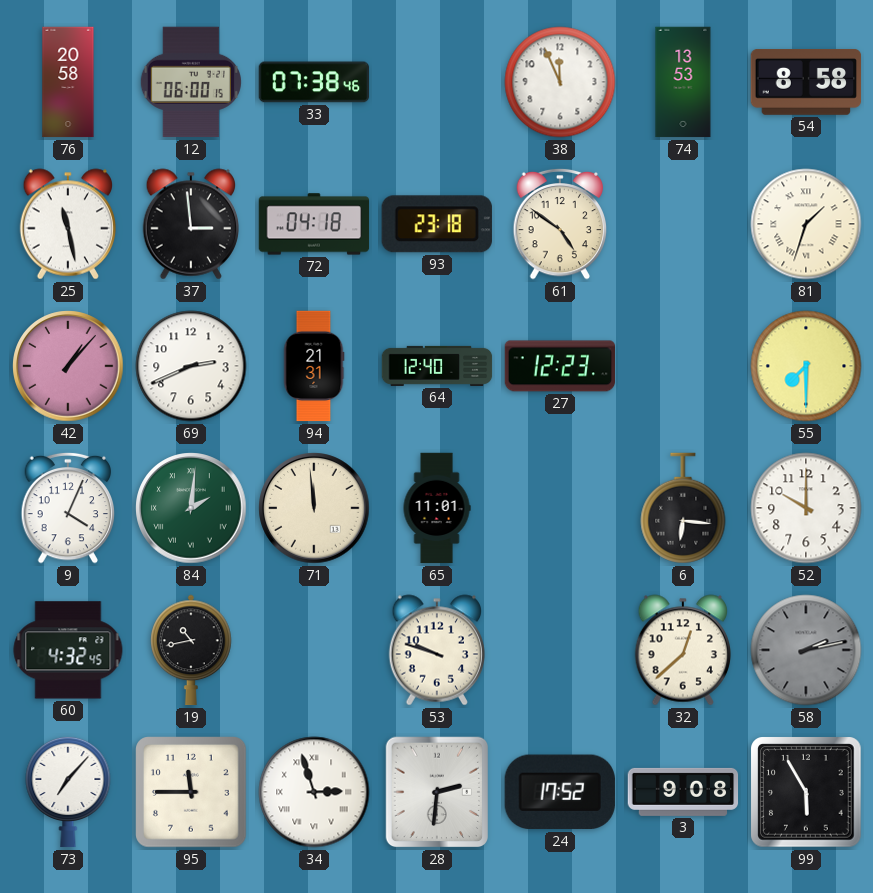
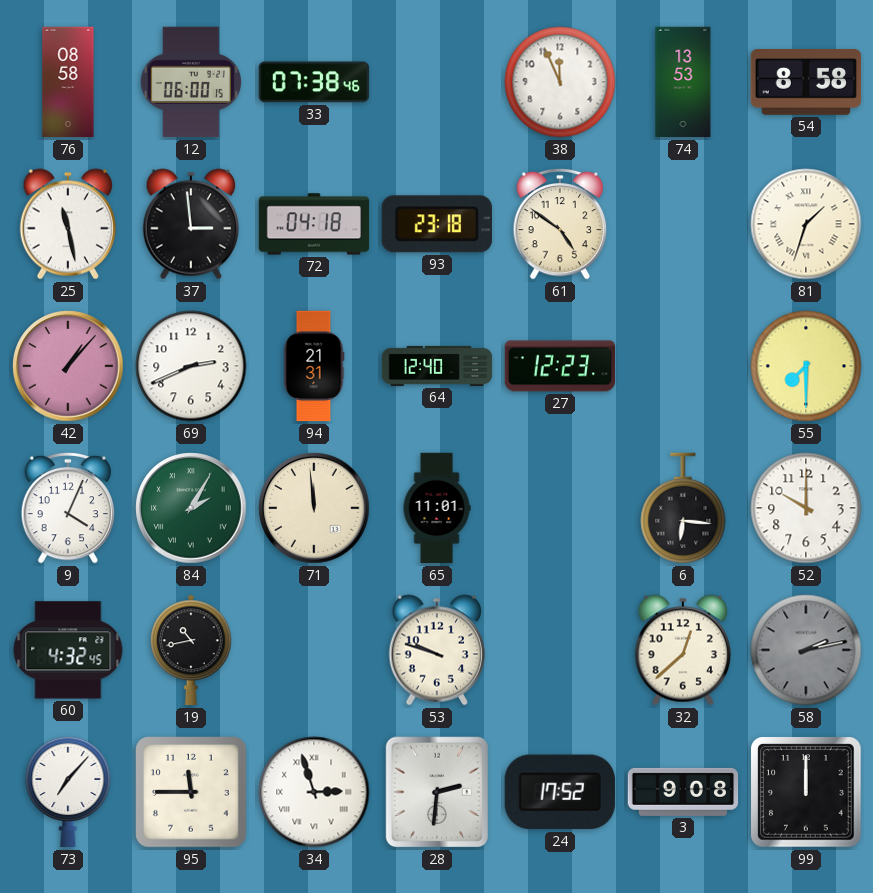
76: 20:58 -> 08:58 (68, 82)
84: 2:01 -> 2:05 (191, 508)
99: 5:55 -> 12:00 (806, 792)
